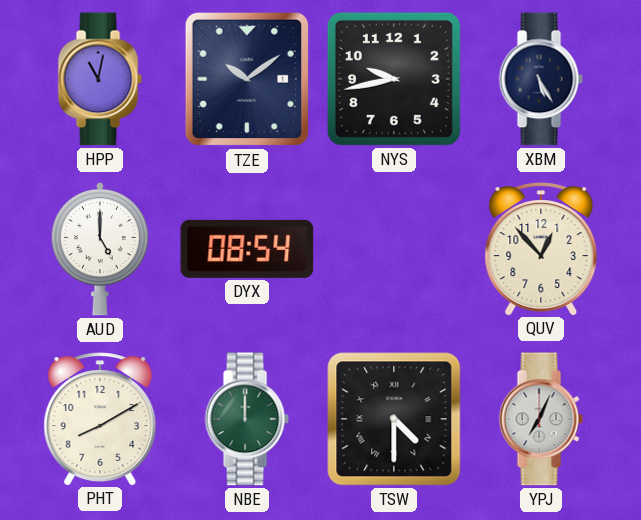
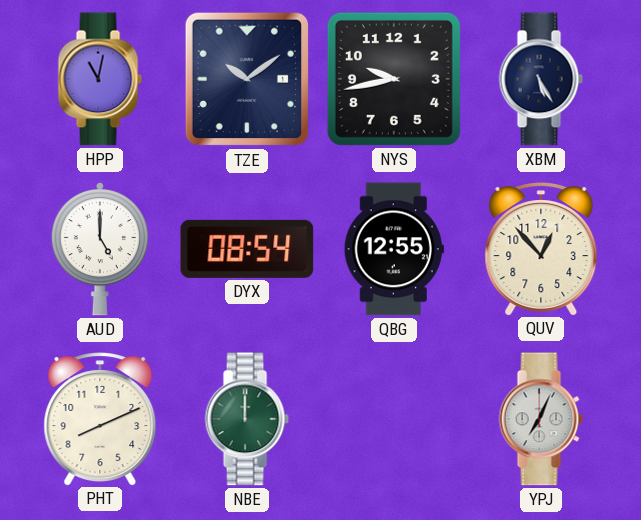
QBG: none -> 12:55 (394, 249)
PHT: 8:10 -> 8:11 (100, 419)
TSW: 4:30 -> none (394, 419)
